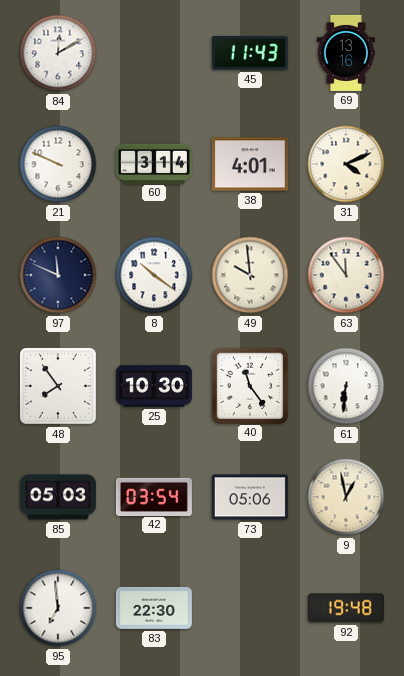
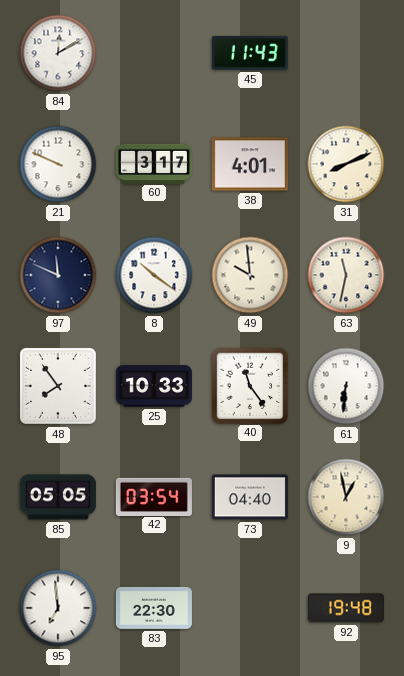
69: 13:16 -> none (345, 53)
60: 3:14 -> 3:17 (154, 163)
31: 4:11 -> 8:11 (346, 164)
63: 11:54 -> 11:32 (346, 275)
25: 10:30 -> 10:33 (154, 386)
85: 05:03 -> 05:05 (58, 497)
73: 05:06 -> 04:40 (250, 497)
